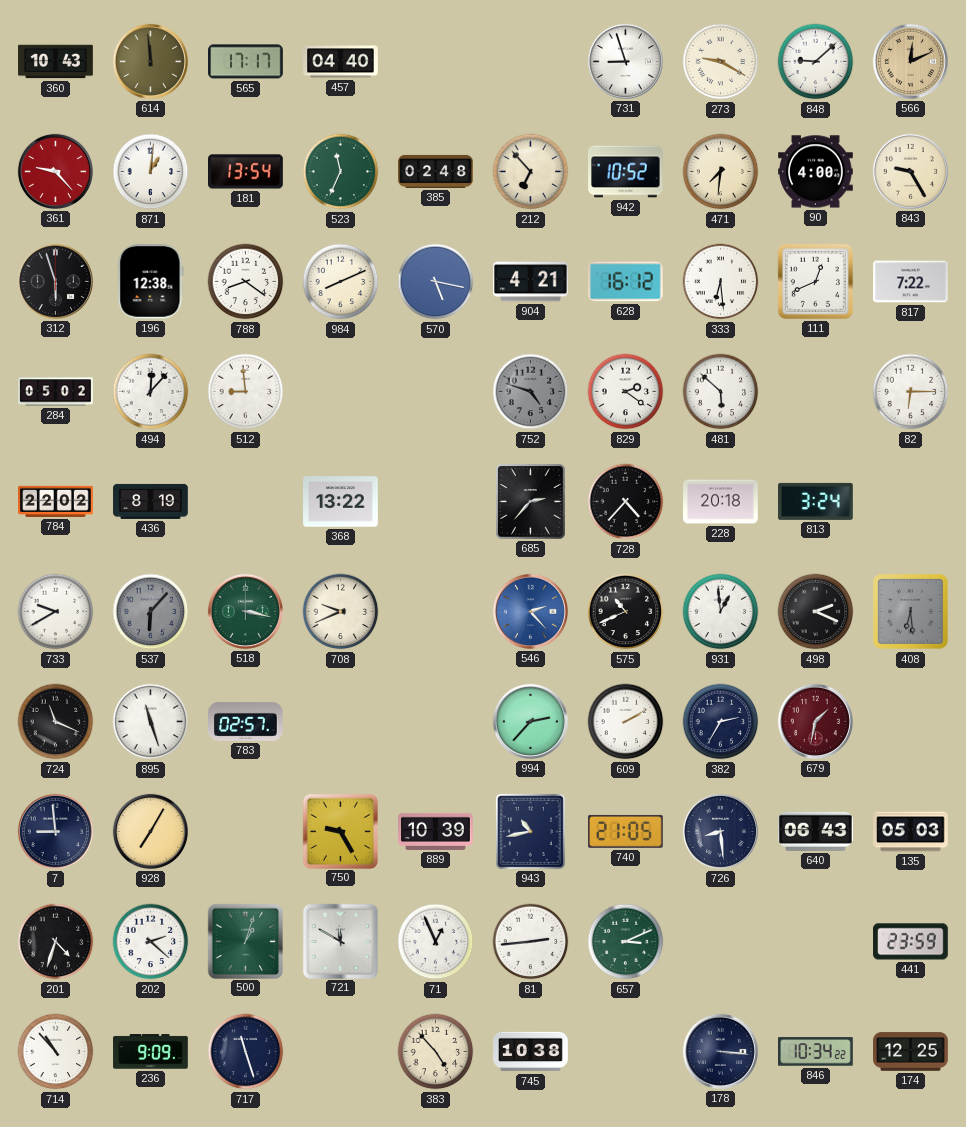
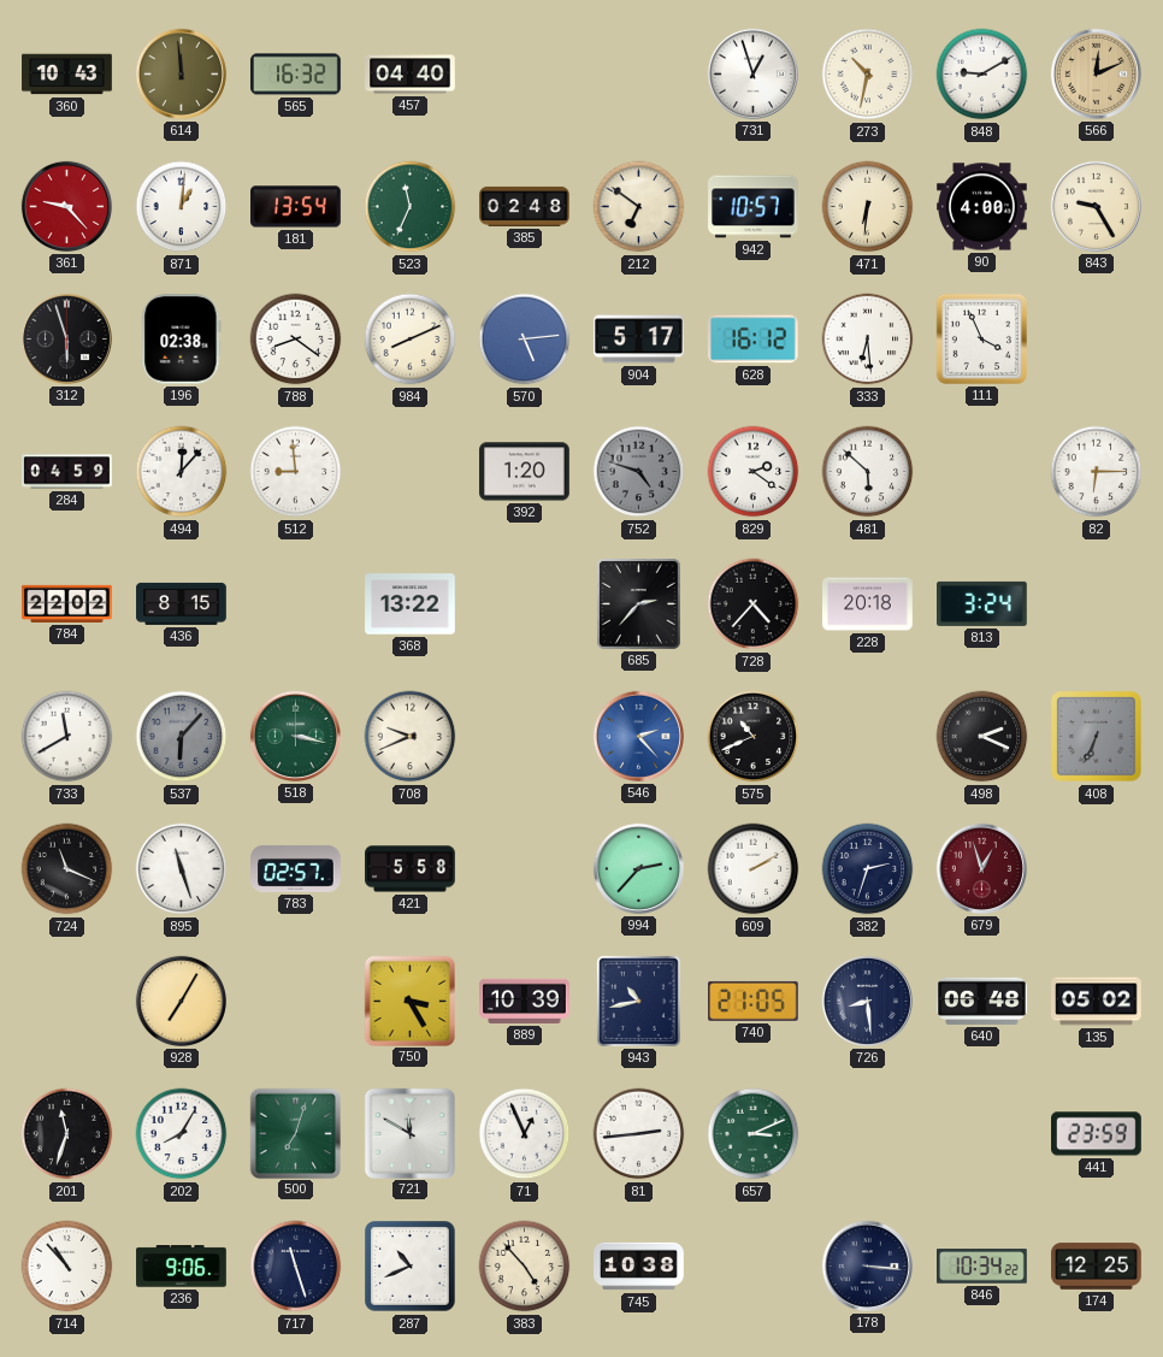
565: 17:17 -> 16:32 (296, 75)
731: 8:57 -> 12:57 (752, 73)
273: 9:20 -> 10:32 (868, 75)
848: 9:08 -> 9:10 (982, 75)
212: 6:53 -> 6:51 (639, 207)
942: 10:52 -> 10:57 (754, 207)
471: 7:31 -> 6:31 (868, 207)
196: 12:38 -> 02:38 (182, 340)
570: 5:17 -> 5:14 (525, 340)
904: 4:21 -> 5:17 (639, 340)
111: 12:41 -> 3:56 (981, 338)
817: 7:22 -> none (911, 282)
284: 05:02 -> 04:59 (67, 472)
392: none -> 1:20 (525, 472)
436: 8:19 -> 8:15 (182, 603)
733: 9:40 -> 11:40 (67, 737)
931: 12:59 -> none (721, 612)
408: 6:29 -> 6:34 (1097, 737)
421: none -> 5:58 (411, 869)
382: 2:35 -> 2:33 (868, 869)
679: 1:32 -> 12:57 (981, 868)
7: 8:59 -> none (55, 831)
750: 9:25 -> 3:25 (409, 1001)
640: 06:43 -> 06:48 (982, 1001)
135: 05:03 -> 05:02 (1097, 1002)
201: 4:33 -> 11:33 (67, 1134)
202: 2:22 -> 8:05 (182, 1134)
500: 1:03 -> 7:03 (295, 1133)
236: 9:09 -> 9:06 (182, 1267)
287: none -> 10:41 (411, 1267)
